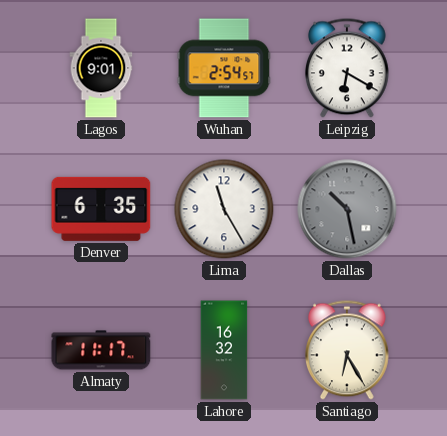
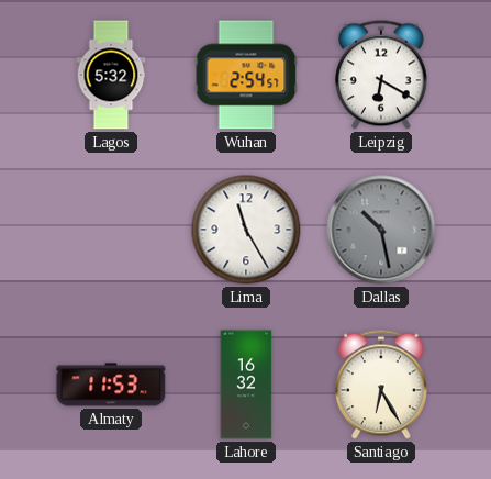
Lagos: 9:01 -> 5:32 (111, 75)
Denver: 6:35 -> none (101, 209)
Almaty: 11:17 -> 11:53 (111, 385)
